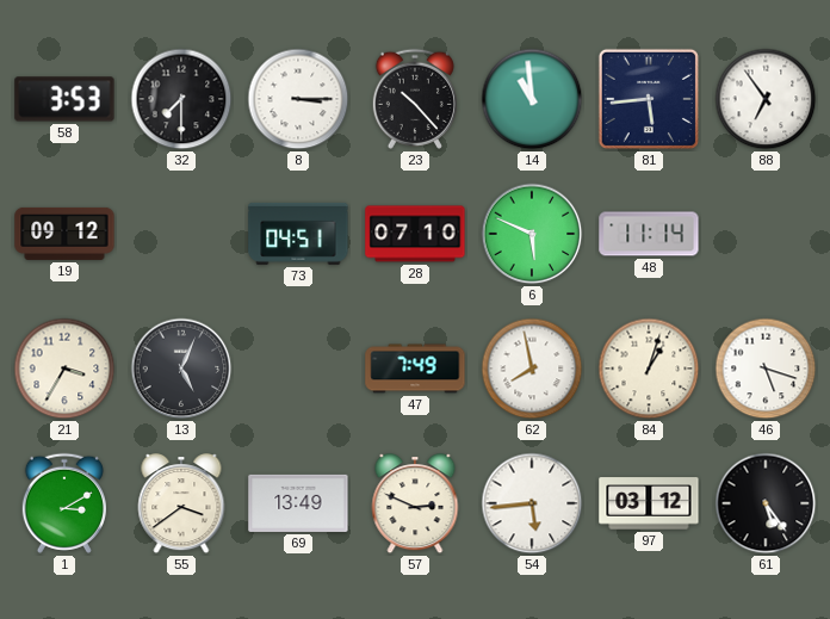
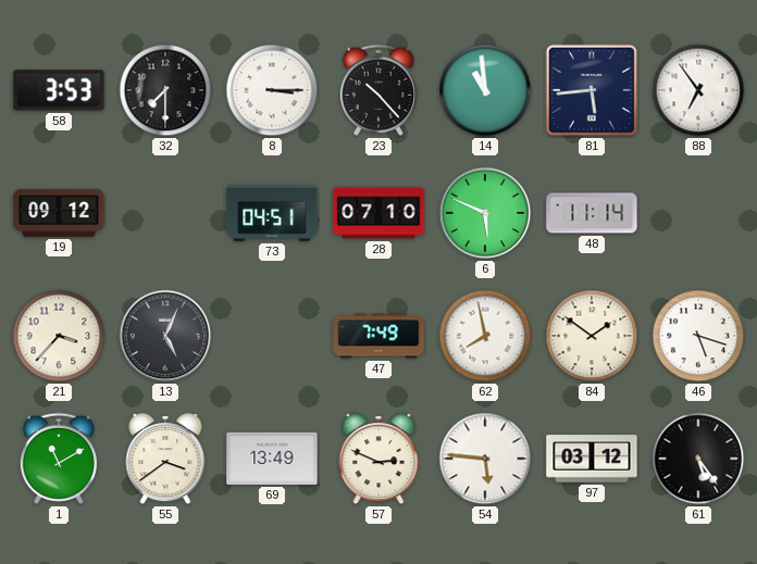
21: 3:35 -> 3:37 (59, 336)
84: 1:03 -> 1:51 (592, 336)
1: 3:10 -> 11:10 (59, 459)
54: 5:44 -> 5:46 (485, 459)
